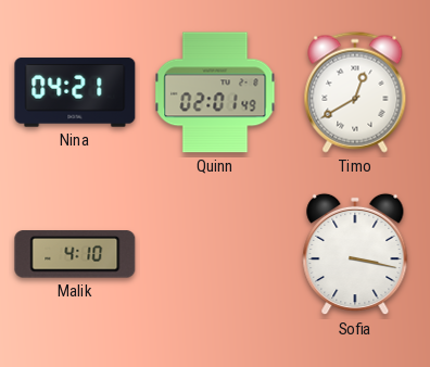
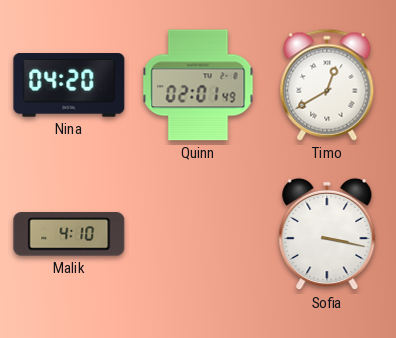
Nina: 04:21 -> 04:20 (69, 85)
